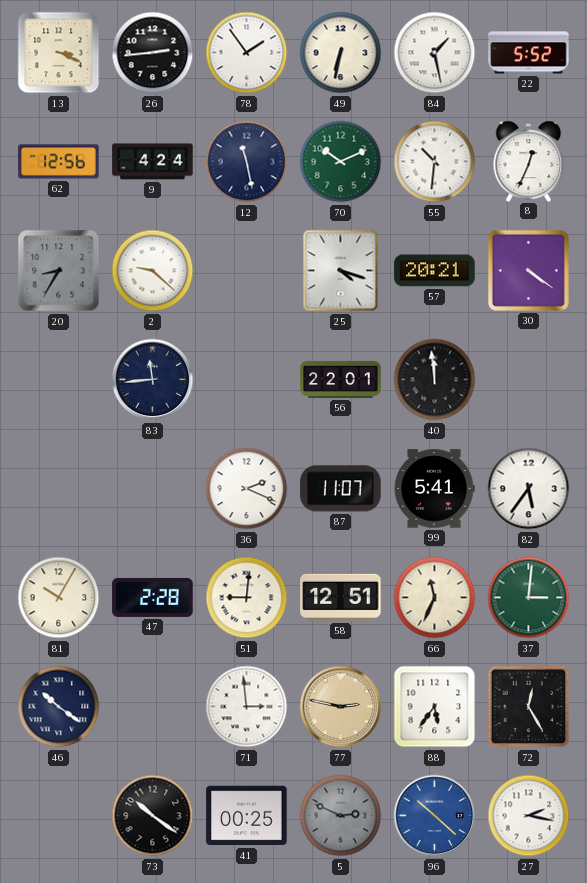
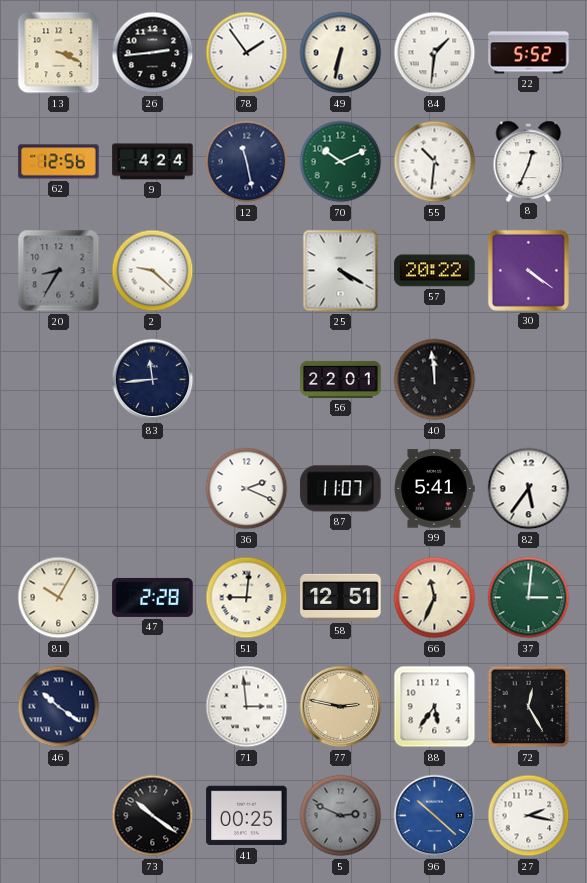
84: 1:28 -> 1:31 (435, 53)
25: 4:18 -> 4:20 (341, 271)
57: 20:21 -> 20:22 (435, 271)
